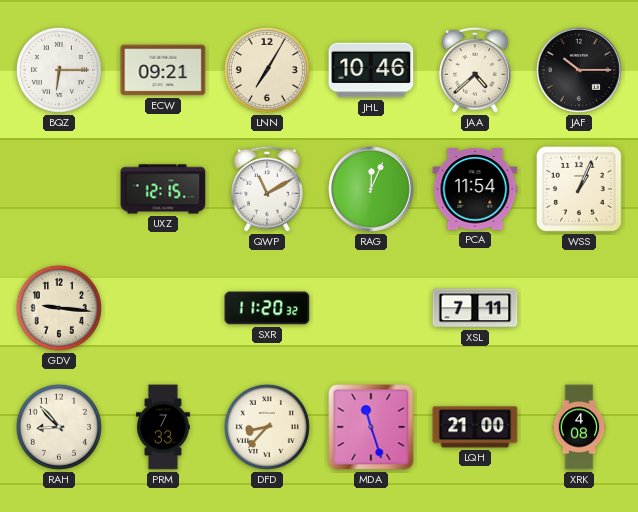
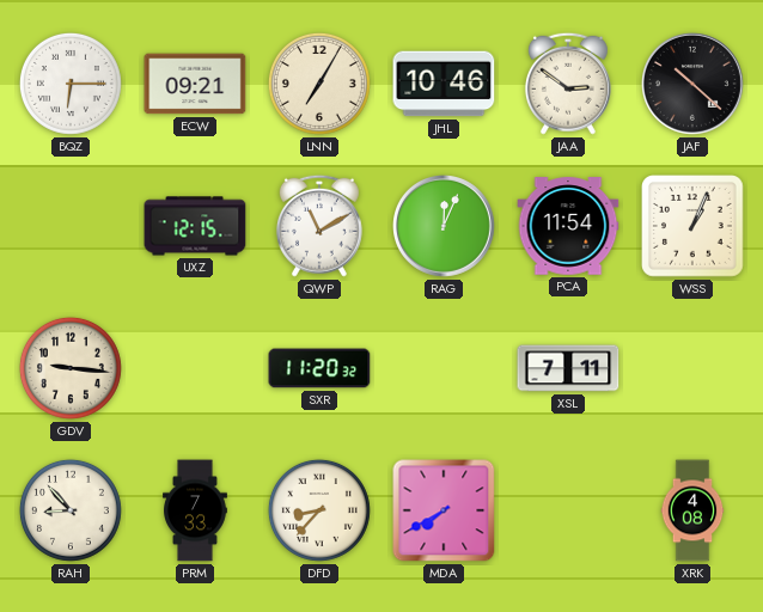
JAA: 4:38 -> 2:51 (568, 84)
JAF: 10:15 -> 10:22 (694, 85)
MDA: 11:27 -> 7:40 (444, 510)
LQH: 21:00 -> none (475, 427)
